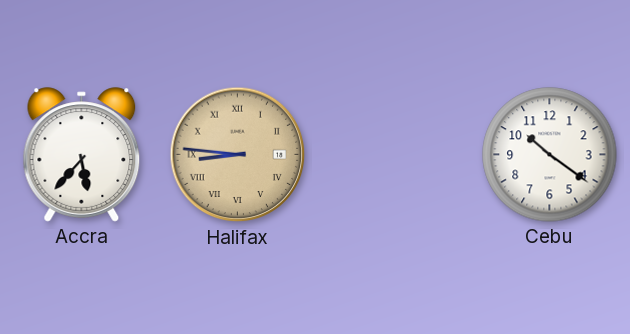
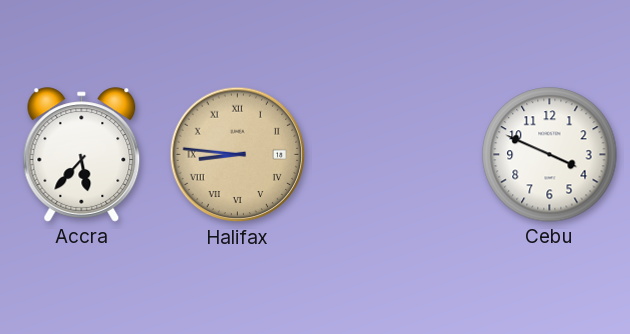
Cebu: 10:21 -> 3:49 (550, 155)
